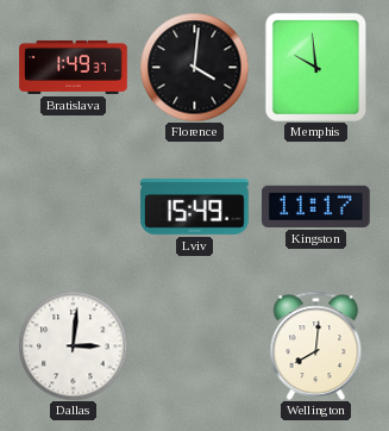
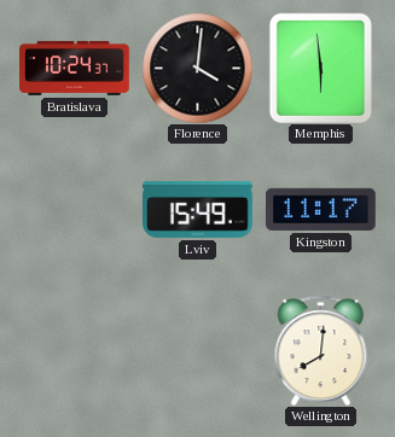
Bratislava: 1:49 -> 10:24 (75, 68)
Memphis: 9:59 -> 5:59 (320, 68)
Dallas: 3:01 -> none (73, 345)
